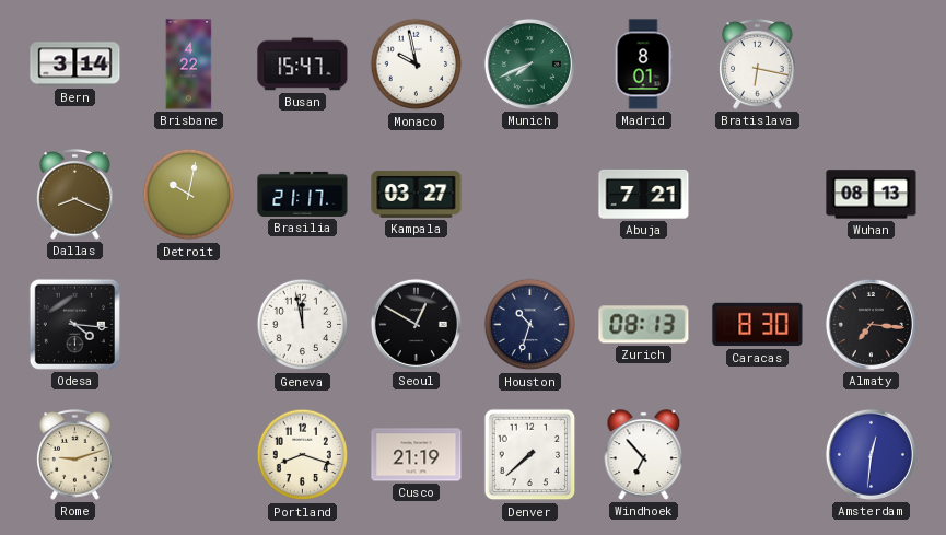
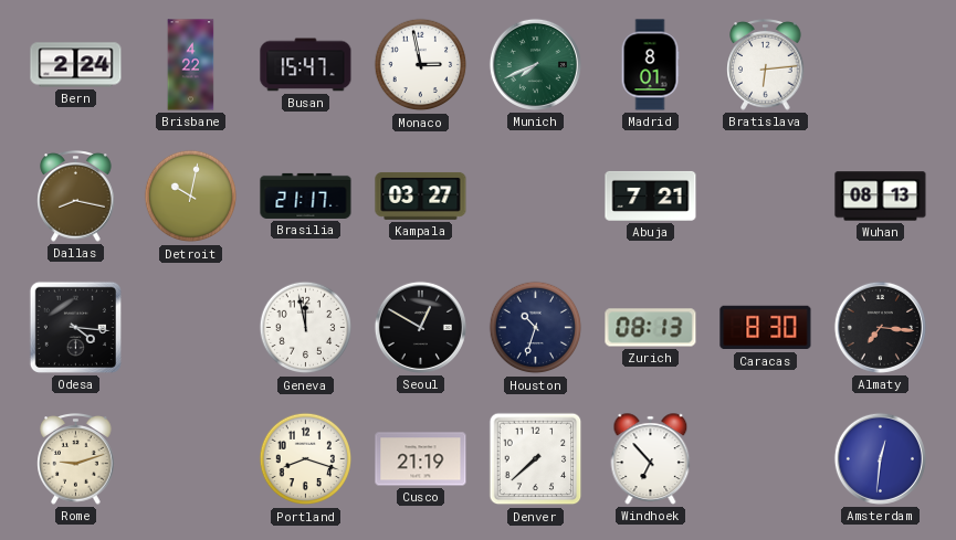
Bern: 3:14 -> 2:24 (76, 65)
Monaco: 9:58 -> 2:58 (421, 65)
Bratislava: 6:17 -> 6:14 (766, 65)
Dallas: 8:19 -> 8:17 (76, 197)
